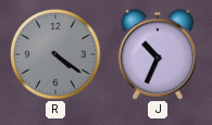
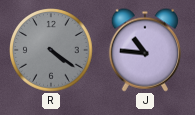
J: 10:34 -> 10:46 (145, 50)
